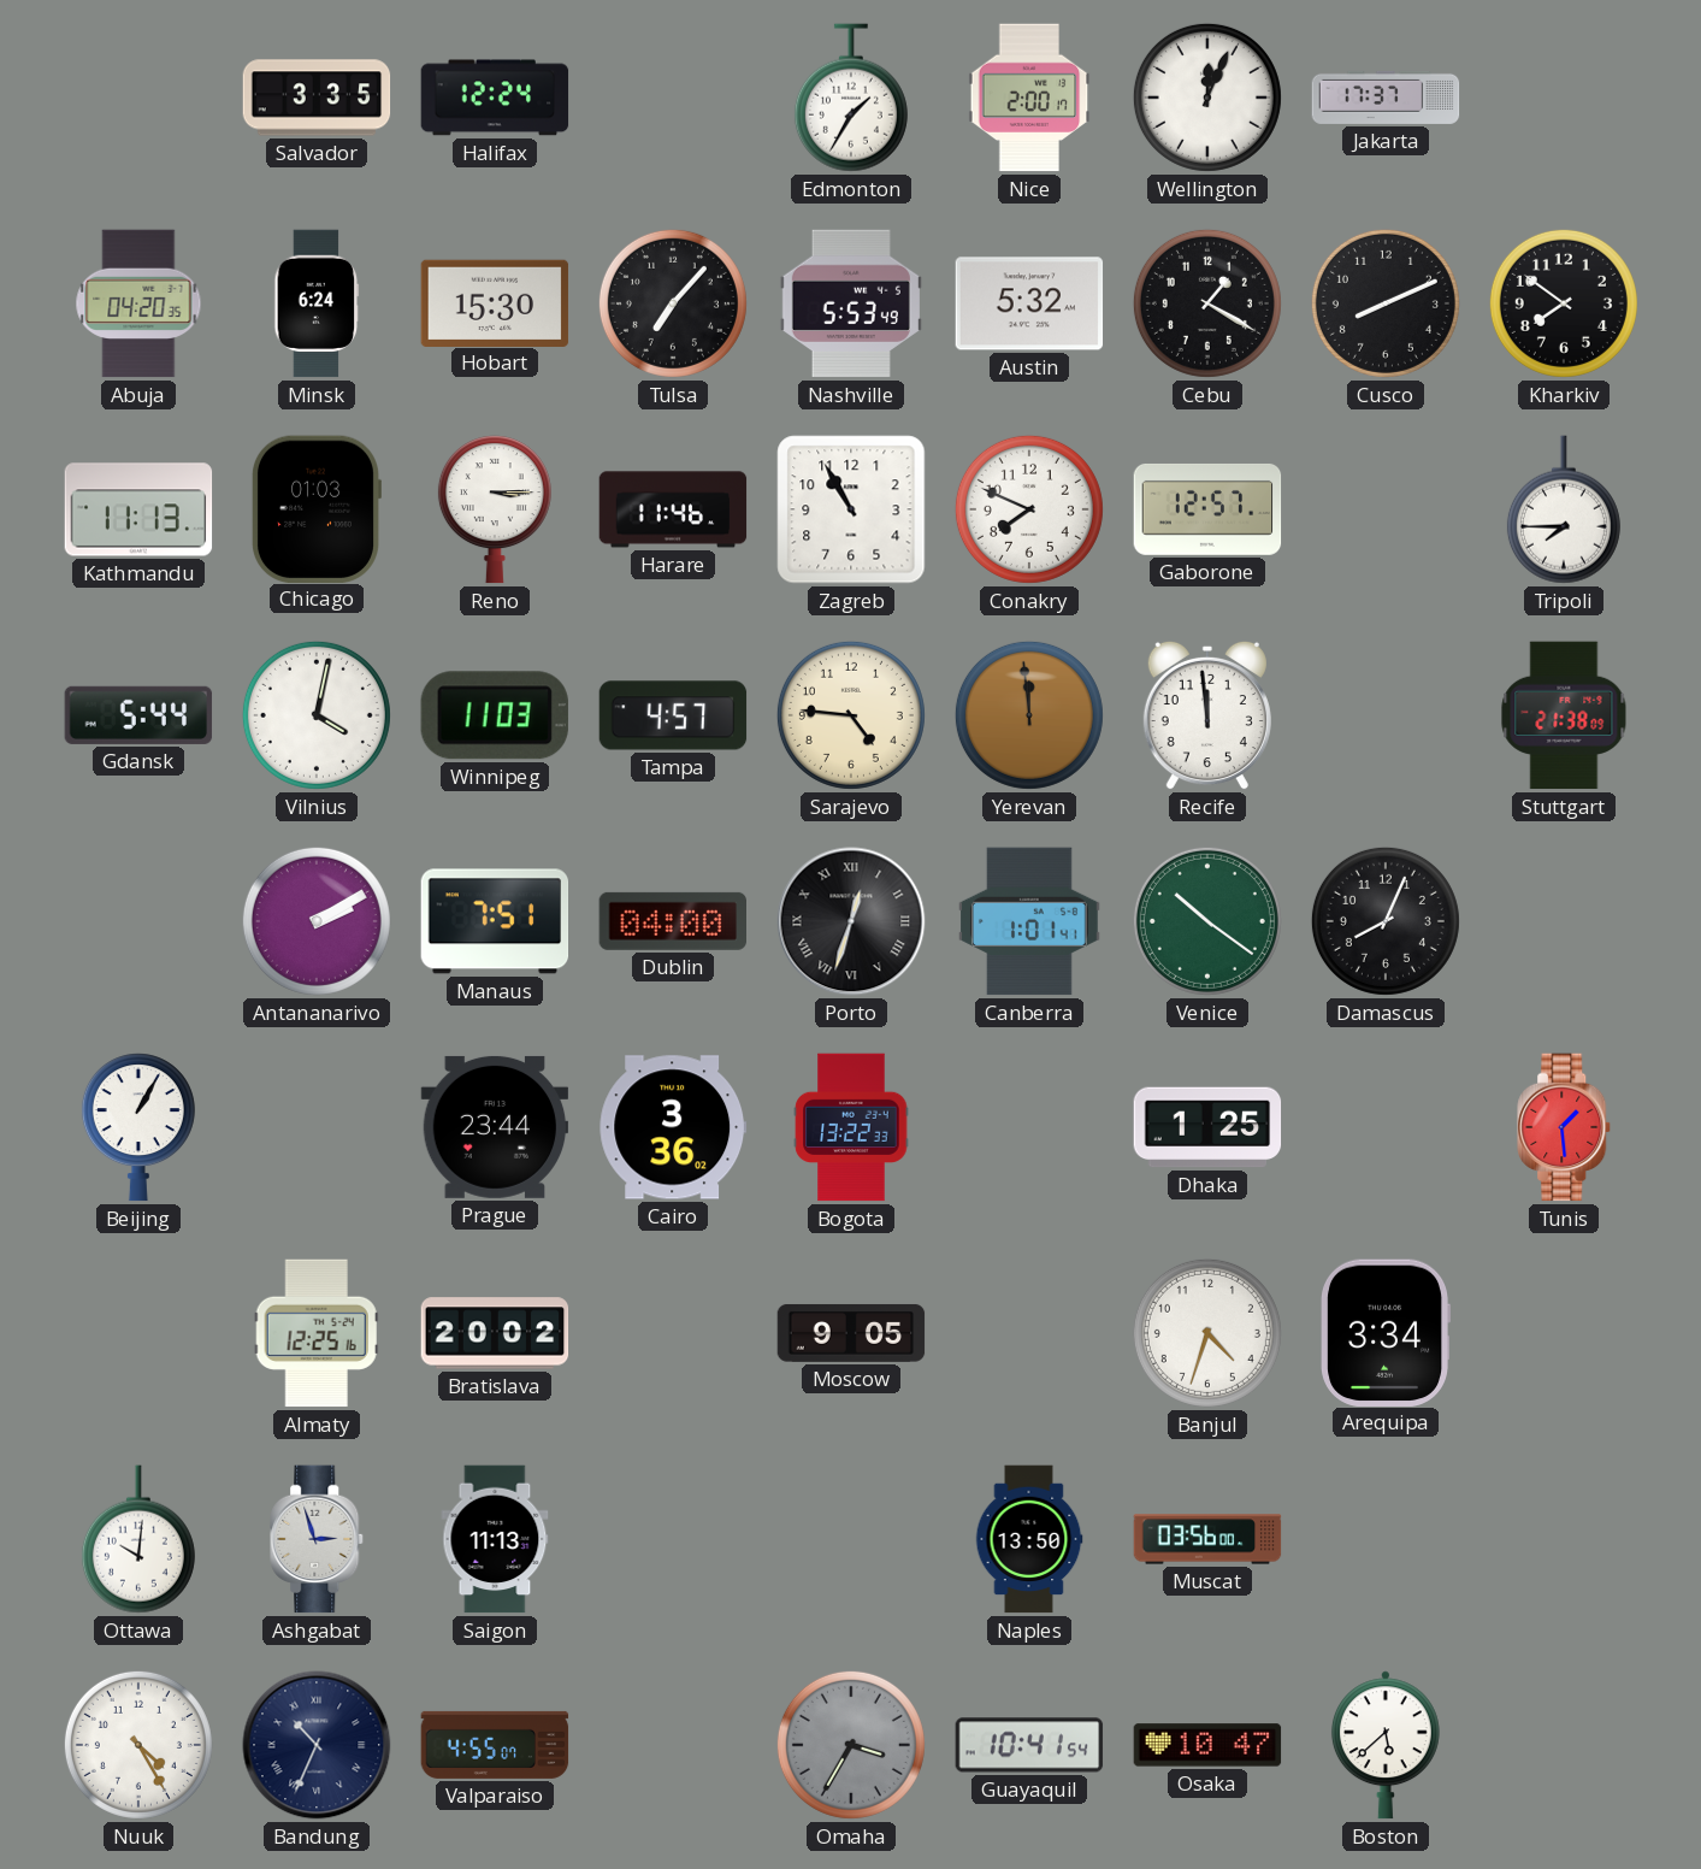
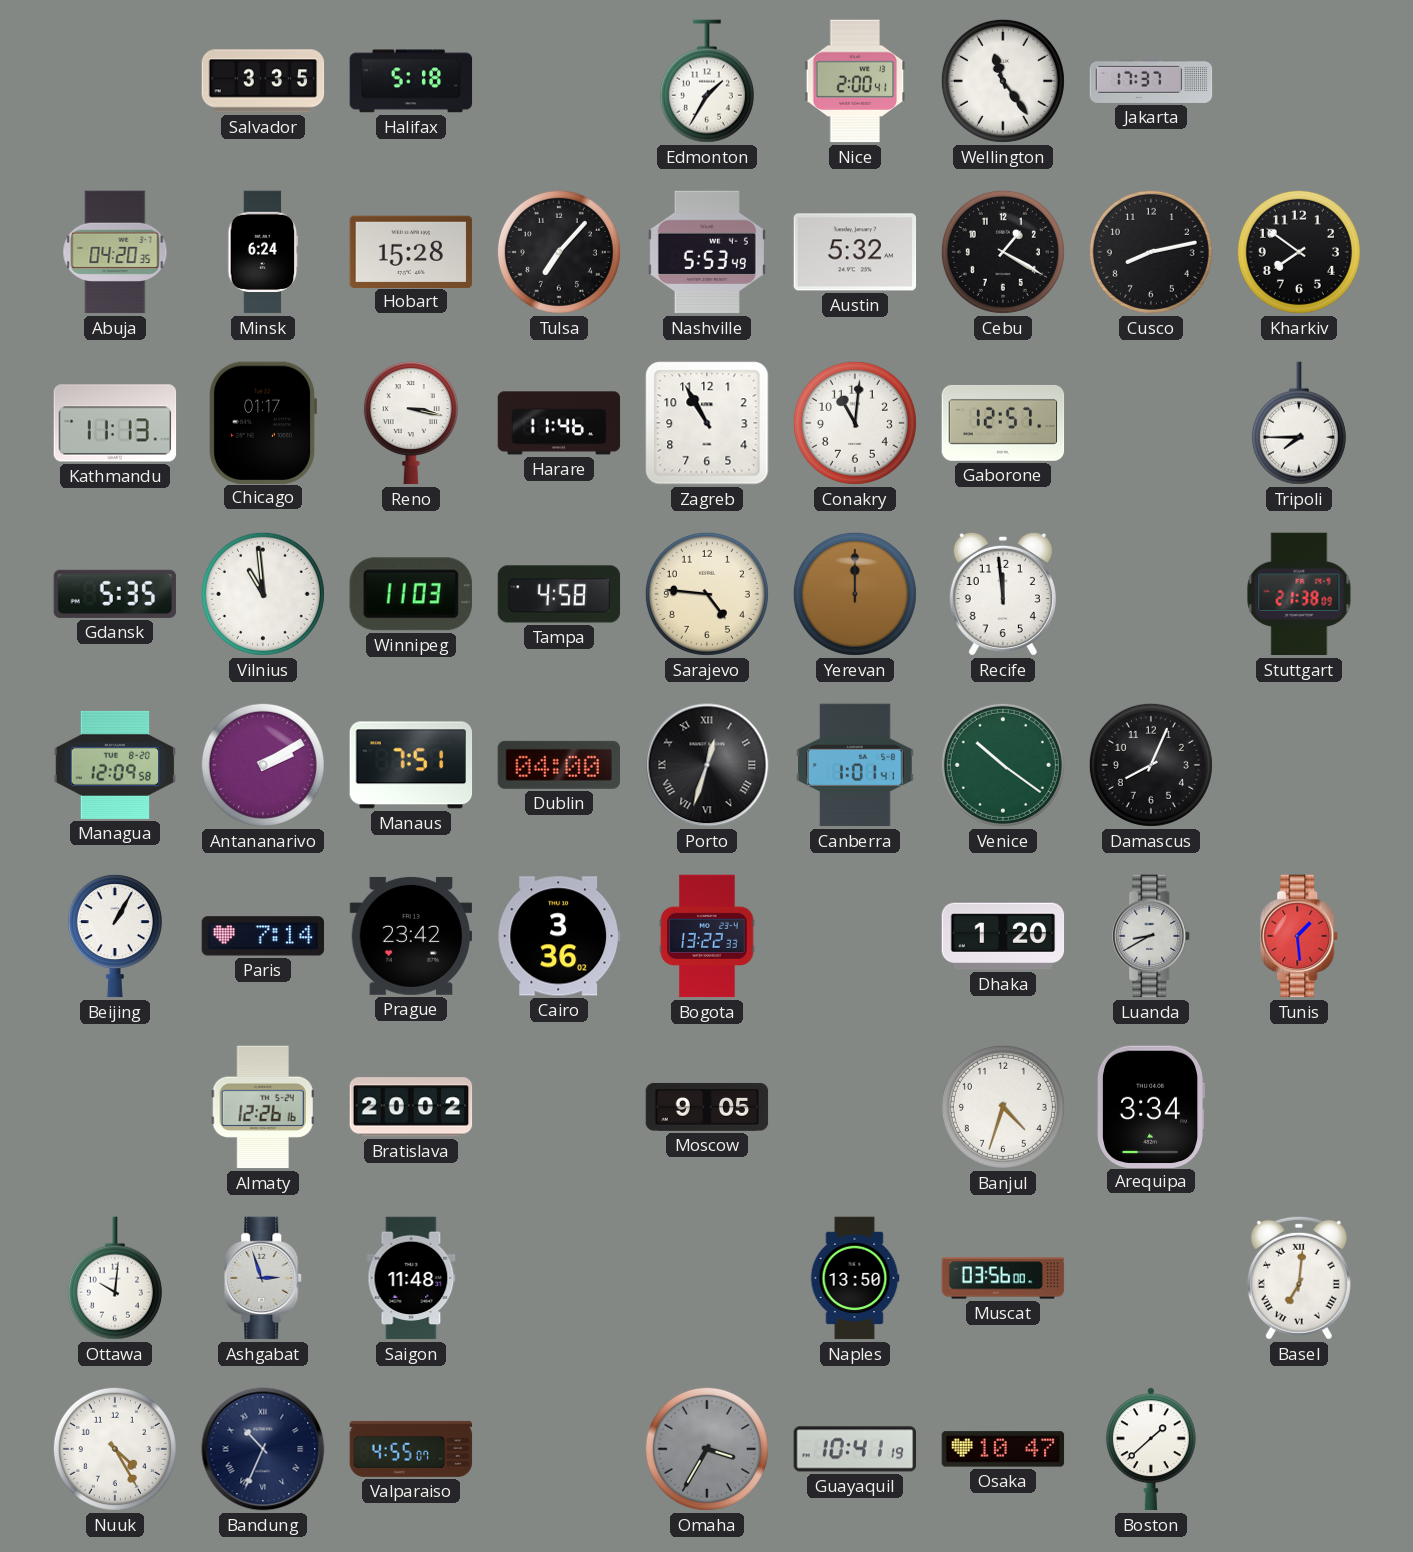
Halifax: 12:24 -> 5:18 (411, 81)
Nice: 2:00:17 -> 2:00:41 (855, 81)
Wellington: 12:04 -> 11:24 (1003, 81)
Hobart: 15:30 -> 15:28 (411, 251)
Cusco: 8:11 -> 8:13 (1151, 252)
Chicago: 01:03 -> 01:17 (262, 422)
Reno: 3:15 -> 3:17 (411, 423)
Conakry: 7:49 -> 11:01 (855, 423)
Gdansk: 5:44 -> 5:35 (115, 594)
Vilnius: 4:02 -> 10:59 (263, 594)
Tampa: 4:57 -> 4:58 (559, 594)
Yerevan: 11:59 -> 12:00 (855, 594)
Managua: none -> 12:09 (115, 765)
Paris: none -> 7:14 (263, 936)
Prague: 23:44 -> 23:42 (411, 936)
Dhaka: 1:25 -> 1:20 (1003, 936)
Luanda: none -> 8:40 (1152, 936)
Almaty: 12:25 -> 12:26 (263, 1107)
Saigon: 11:13 -> 11:48 (411, 1278)
Basel: none -> 7:01 (1299, 1278)
Guayaquil: 10:41:54 -> 10:41:19 (855, 1449)
Boston: 5:38 -> 1:38 (1151, 1449)
